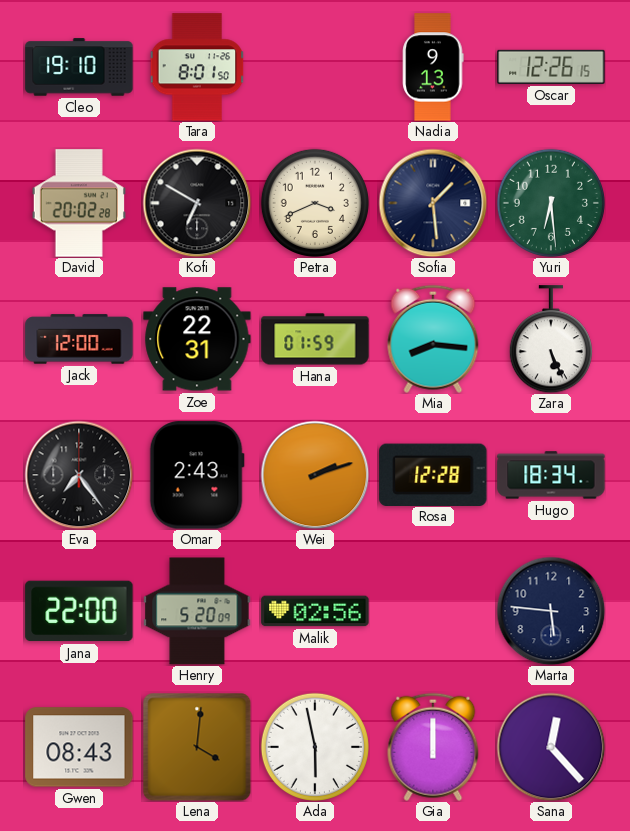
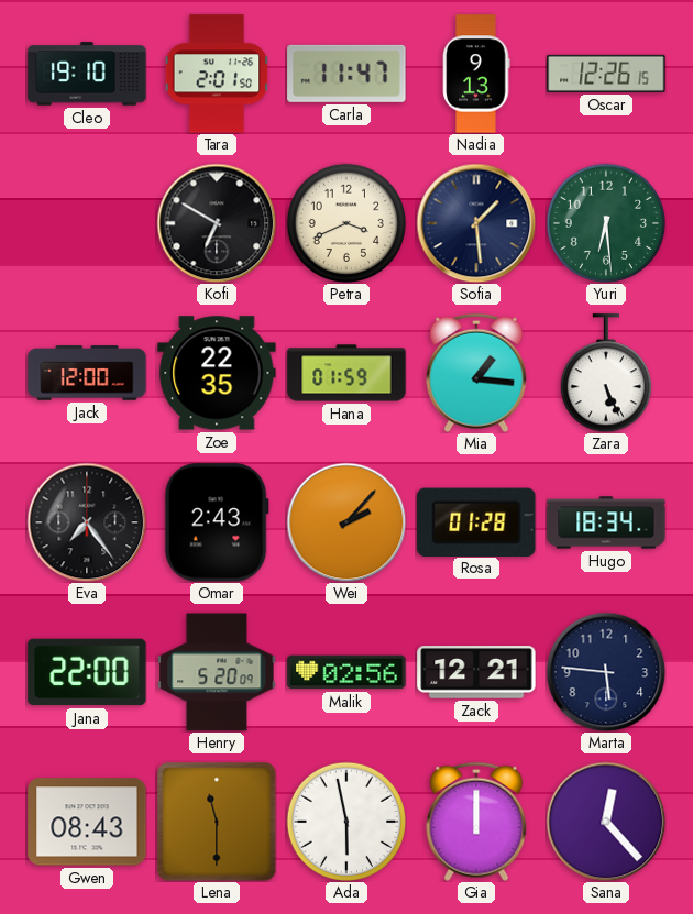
Tara: 8:01 -> 2:01 (217, 74)
Carla: none -> 11:47 (346, 74)
David: 20:02 -> none (79, 203)
Zoe: 22:31 -> 22:35 (217, 373)
Mia: 8:16 -> 1:16 (476, 373)
Wei: 2:12 -> 2:07 (346, 522)
Rosa: 12:28 -> 01:28 (476, 521)
Zack: none -> 12:21 (476, 672)
Lena: 4:01 -> 11:30 (217, 822)
